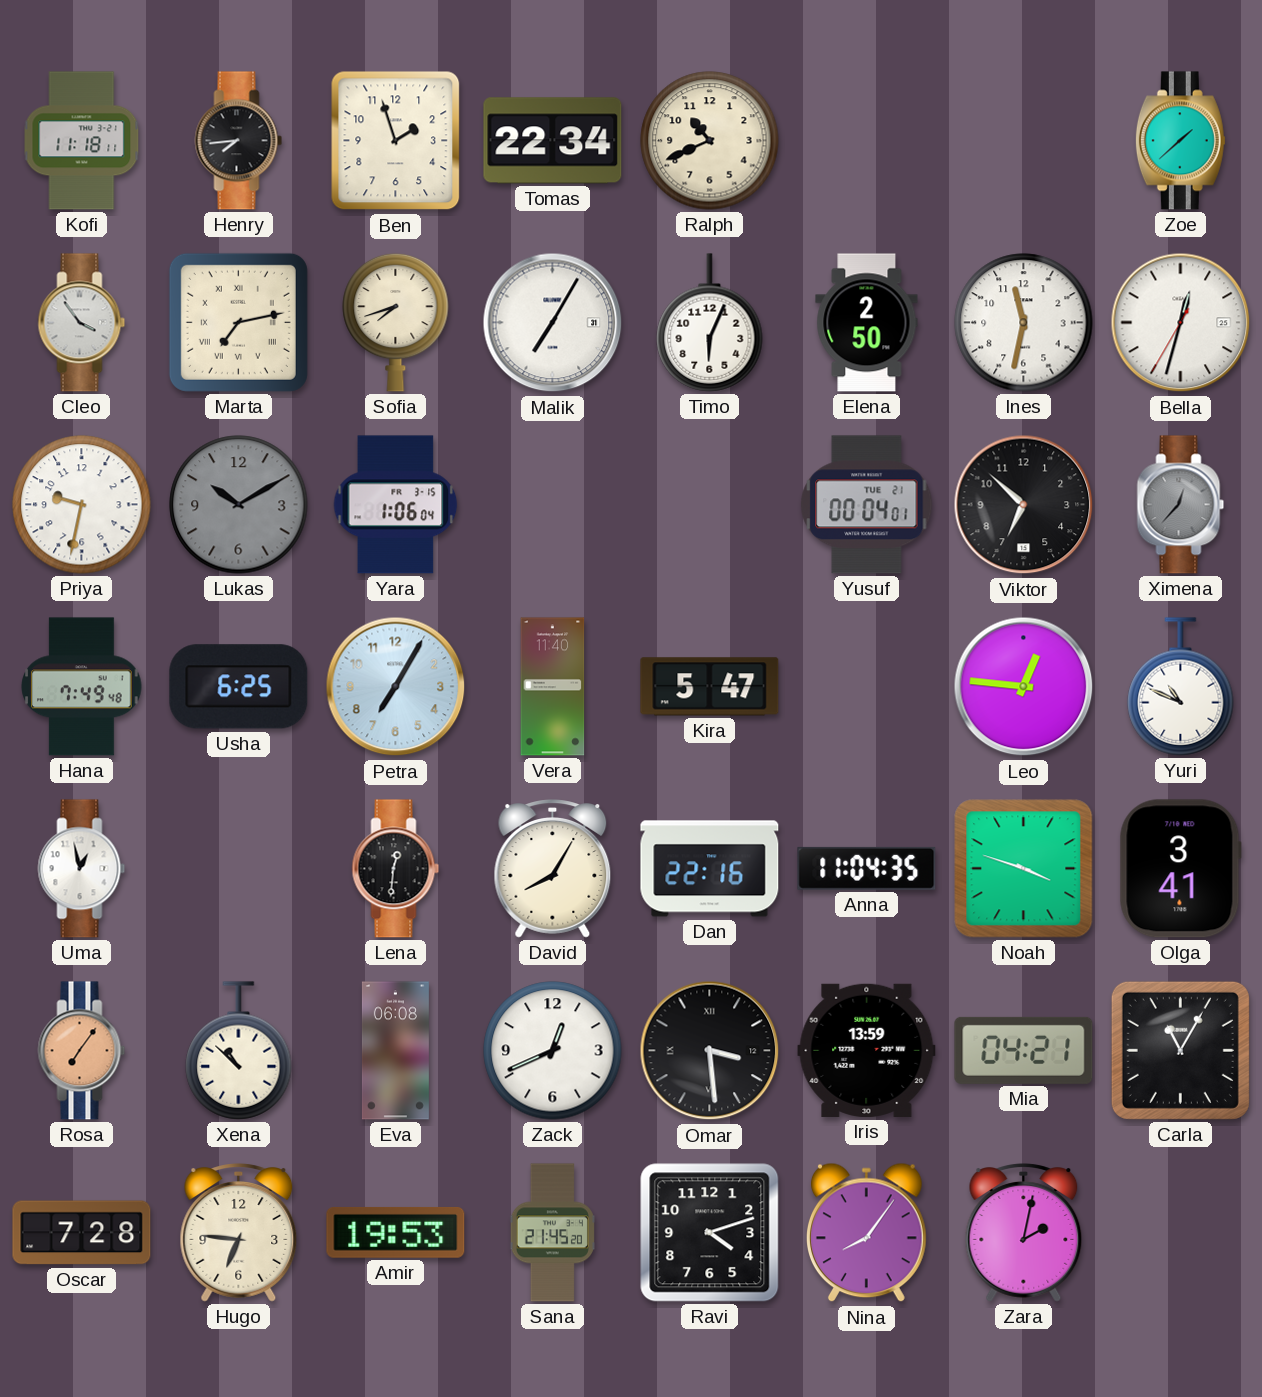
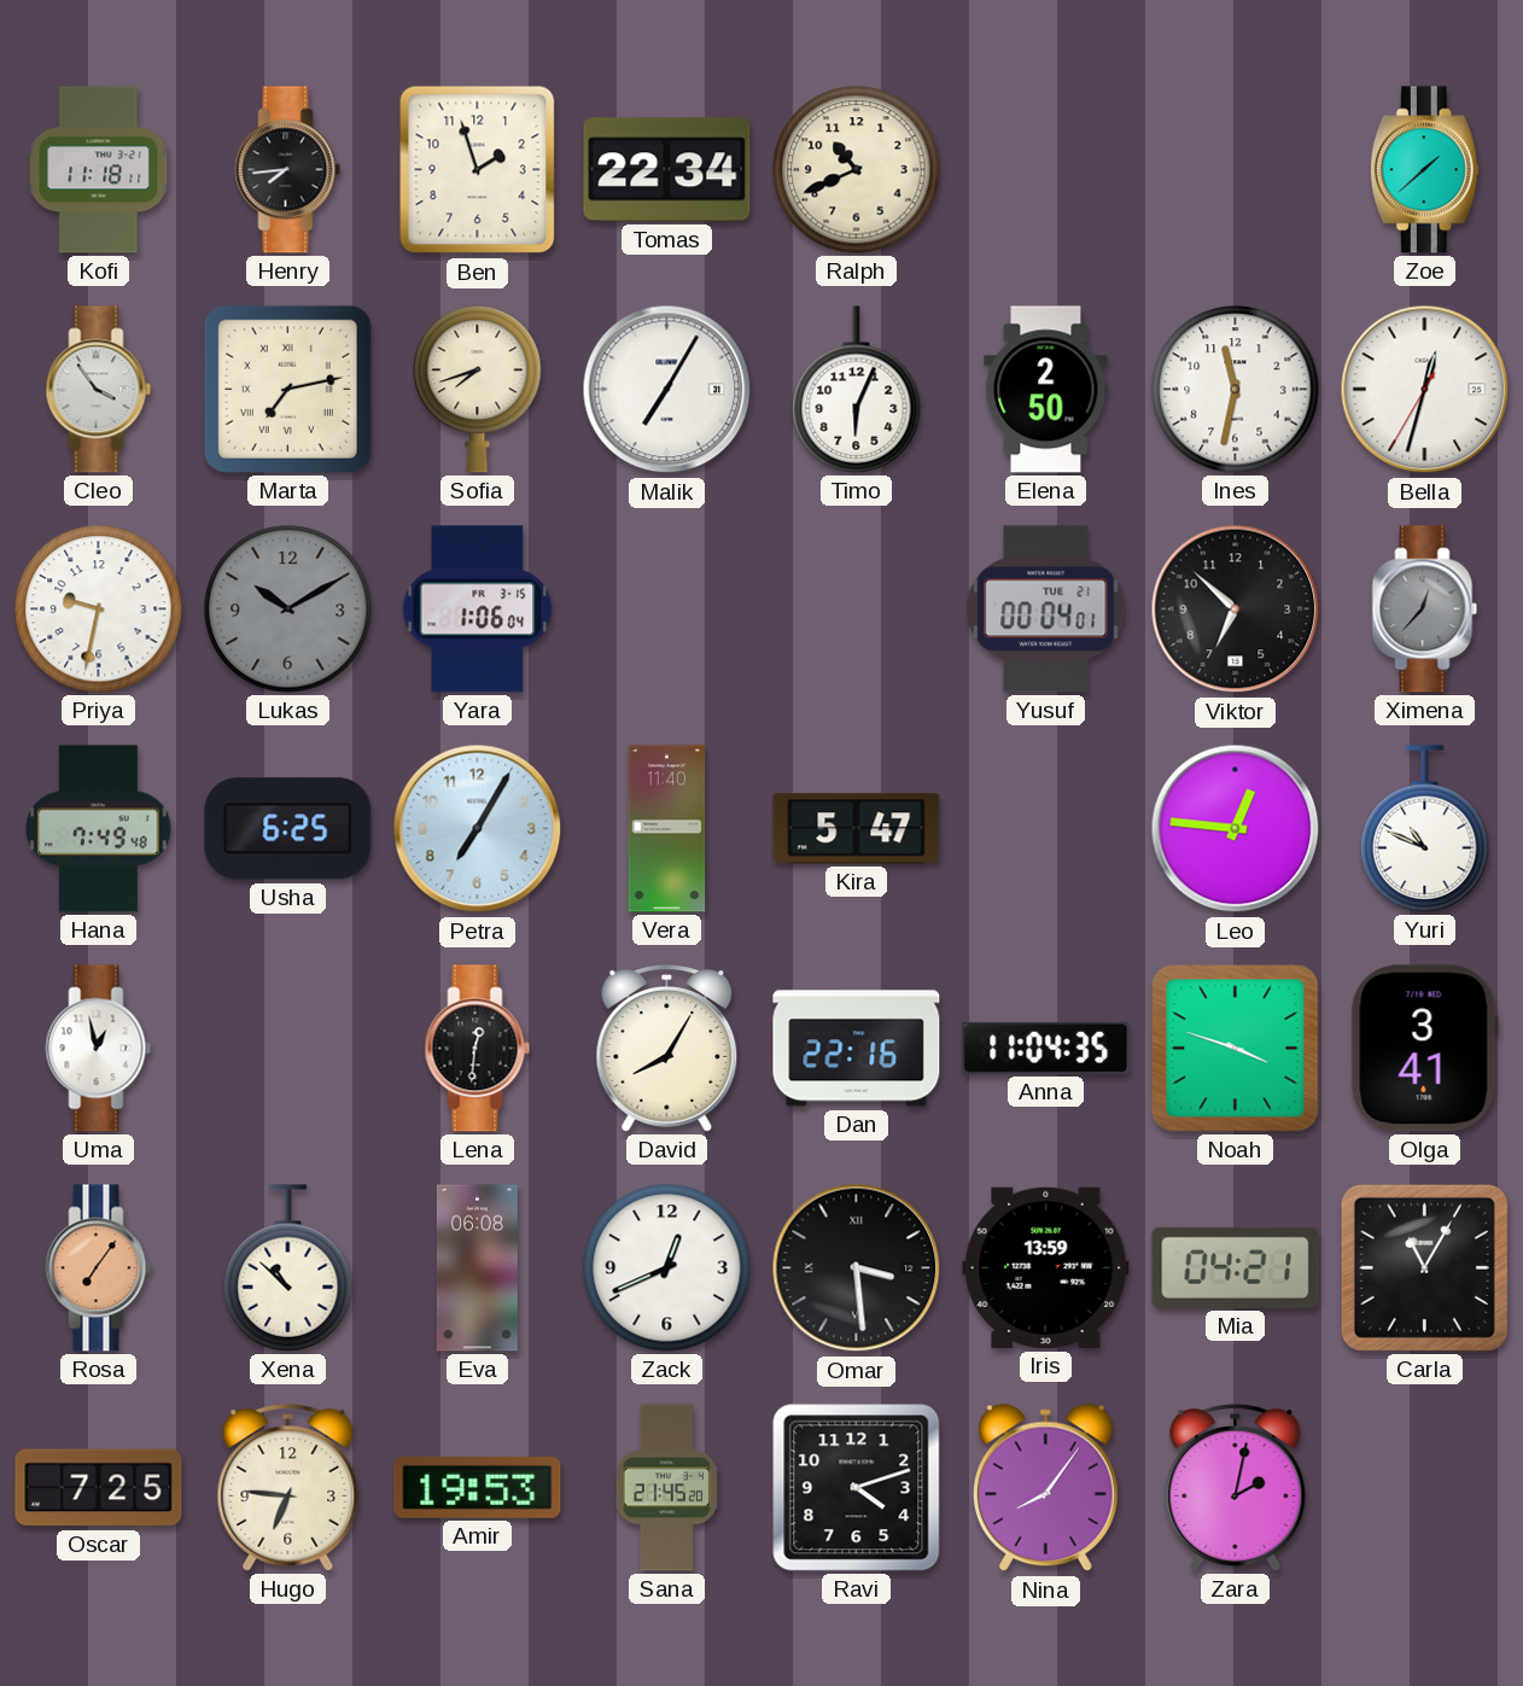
Oscar: 7:28 -> 7:25 (99, 1488)
